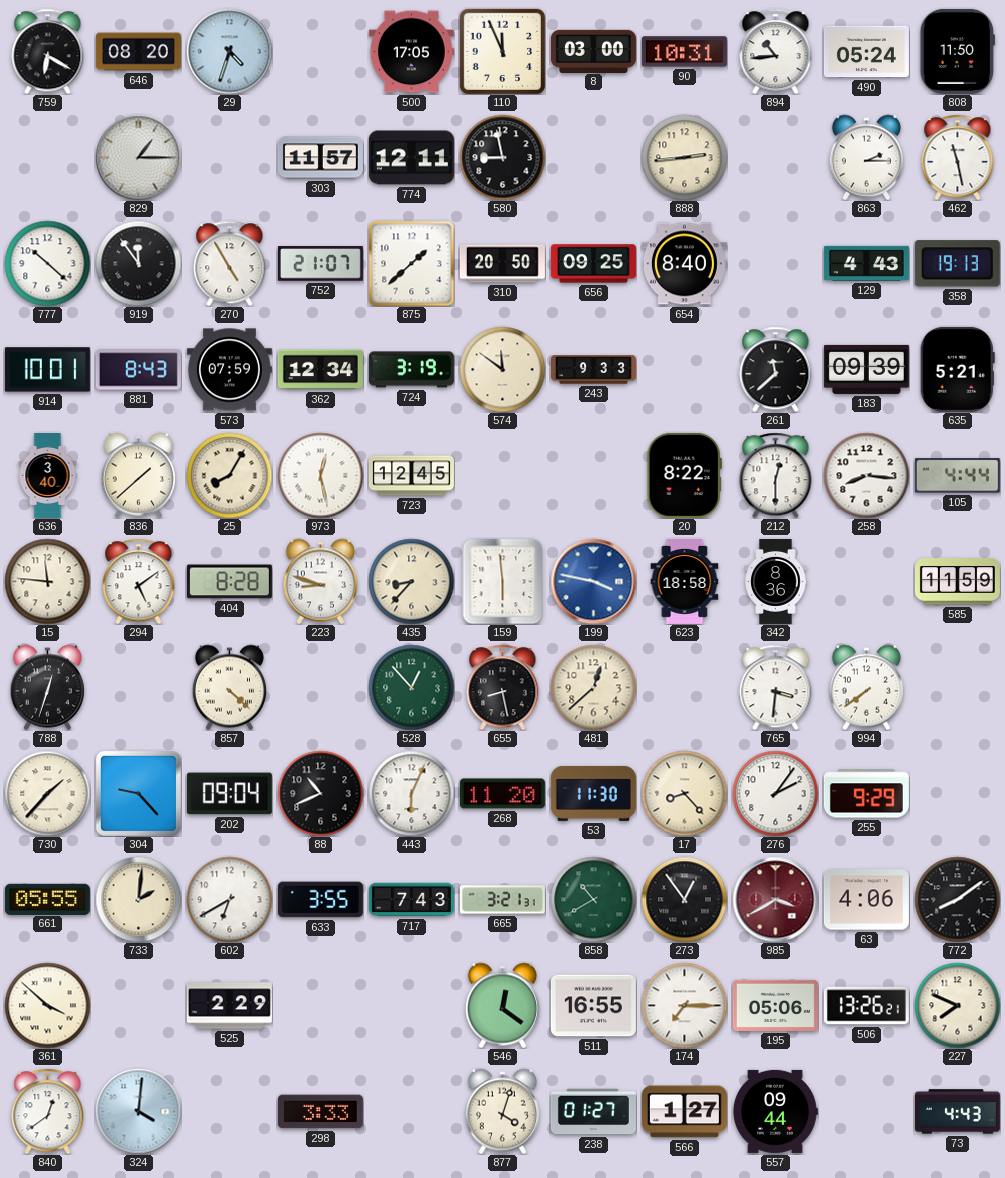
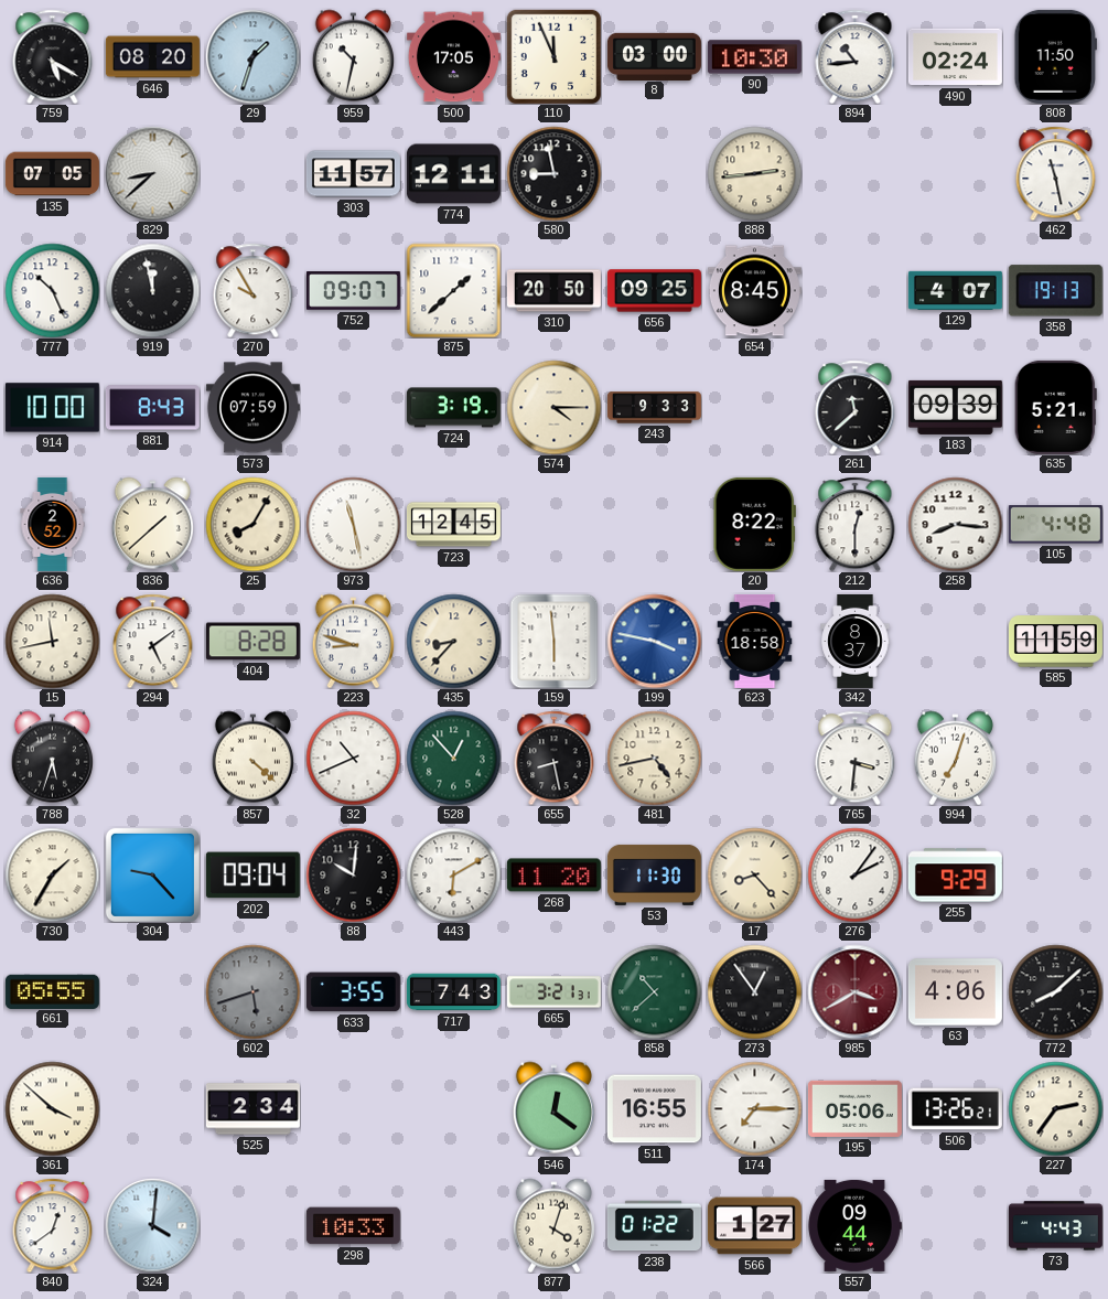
759: 6:20 -> 5:20 (53, 56)
29: 4:33 -> 1:33 (252, 56)
959: none -> 10:32 (353, 56)
90: 10:31 -> 10:30 (754, 57)
490: 05:24 -> 02:24 (955, 57)
135: none -> 07:05 (52, 174)
829: 1:15 -> 8:38 (152, 173)
863: 2:15 -> none (866, 157)
777: 10:22 -> 10:26 (52, 290)
919: 11:54 -> 11:58 (152, 290)
270: 4:55 -> 9:55 (254, 290)
752: 21:07 -> 09:07 (353, 291)
654: 8:40 -> 8:45 (754, 291)
129: 4:43 -> 4:07 (955, 290)
914: 10:01 -> 10:00 (52, 408)
362: 12:34 -> none (320, 370)
574: 11:51 -> 4:15 (553, 407)
636: 3:40 -> 2:52 (53, 524)
973: 12:28 -> 11:28 (353, 524)
105: 4:44 -> 4:48 (1055, 525)
15: 11:46 -> 11:43 (52, 641)
342: 8:36 -> 8:37 (856, 641)
788: 12:33 -> 5:33 (52, 758)
32: none -> 10:41 (353, 758)
481: 12:38 -> 4:43 (654, 758)
994: 7:39 -> 7:03 (955, 758)
730: 1:37 -> 1:35 (52, 874)
88: 10:41 -> 10:01 (353, 874)
443: 6:04 -> 6:10 (453, 874)
733: 2:01 -> none (138, 899)
602: 6:40 -> 5:42 (252, 991)
602 dial: white -> grey (252, 991)
858: 10:40 -> 10:38 (654, 991)
772: 8:09 -> 8:08 (1055, 991)
525: 2:29 -> 2:34 (252, 1109)
227: 7:49 -> 2:36 (1055, 1108)
298: 3:33 -> 10:33 (353, 1226)
238: 01:27 -> 01:22 (654, 1226)
